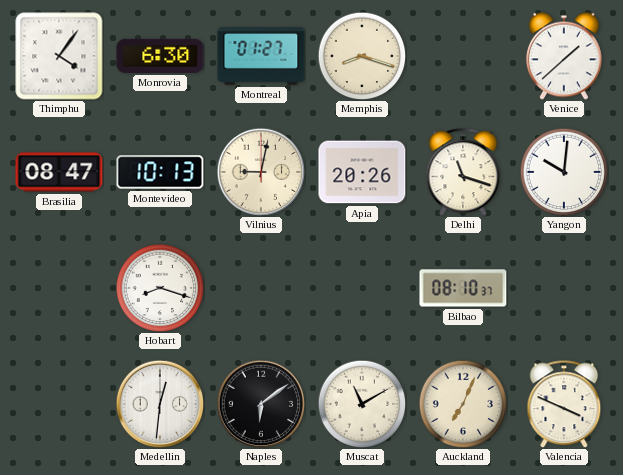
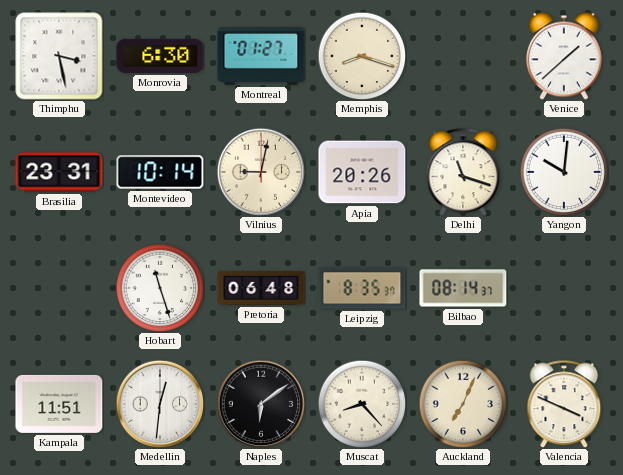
Thimphu: 4:06 -> 3:28 (59, 56)
Brasilia: 08:47 -> 23:31 (59, 172)
Montevideo: 10:13 -> 10:14 (160, 172)
Hobart: 8:18 -> 11:27 (160, 288)
Pretoria: none -> 06:48 (261, 288)
Leipzig: none -> 8:35 (362, 288)
Bilbao: 08:10 -> 08:14 (463, 288)
Kampala: none -> 11:51 (59, 404)
Muscat: 11:10 -> 8:23 (362, 404)
